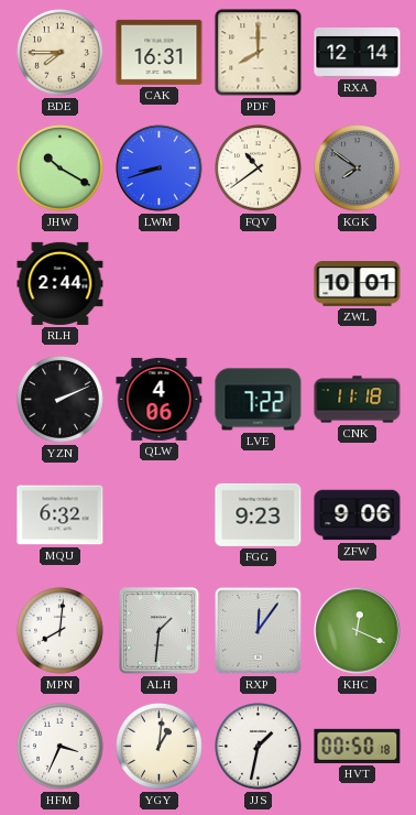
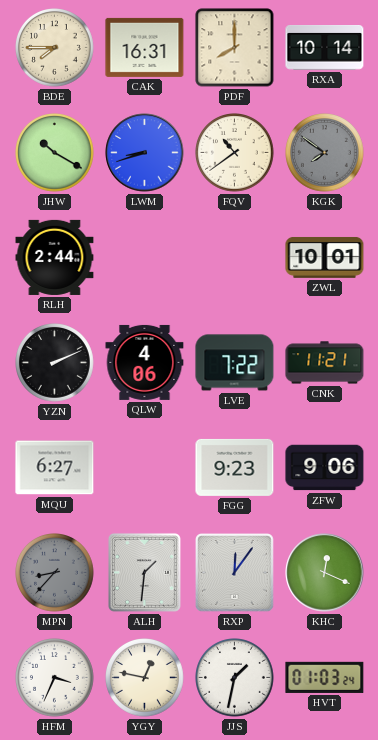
RXA: 12:14 -> 10:14 (325, 48)
CNK: 11:18 -> 11:21 (325, 363)
MQU: 6:32 -> 6:27 (55, 468)
MPN: 8:01 -> 8:37 (55, 573)
MPN dial: white -> grey (55, 573)
YGY: 1:01 -> 12:47 (145, 678)
HVT: 00:50 -> 01:03 (325, 677)
